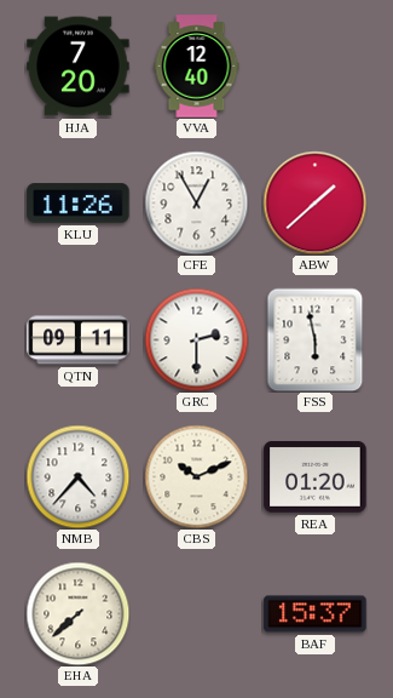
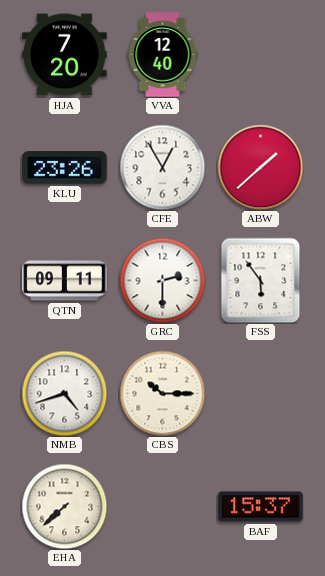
KLU: 11:26 -> 23:26 (65, 168)
FSS: 5:58 -> 5:54 (261, 280)
NMB: 4:37 -> 4:42 (64, 393)
CBS: 10:11 -> 10:15 (162, 393)
REA: 01:20 -> none (316, 477)
